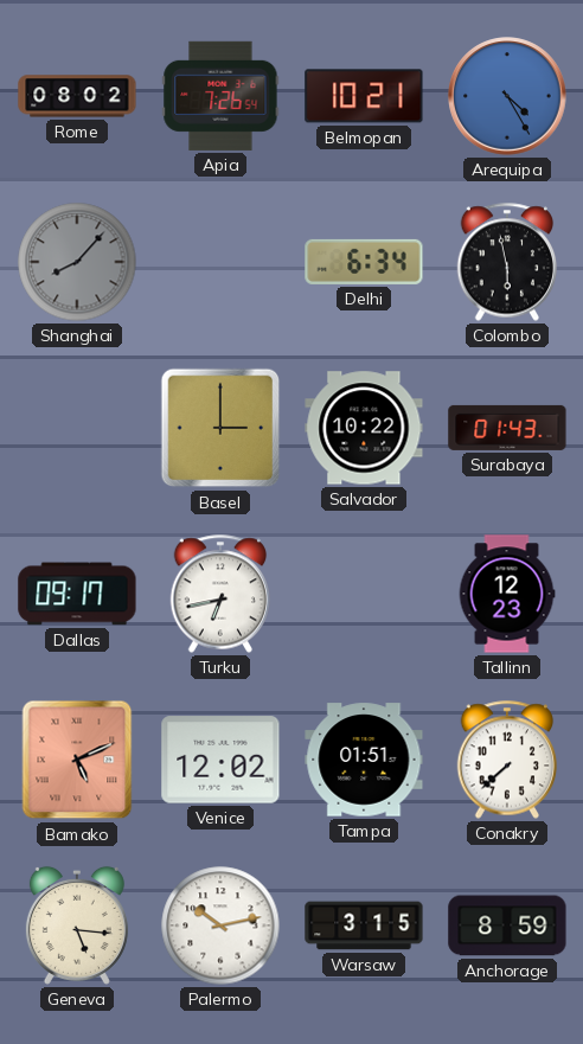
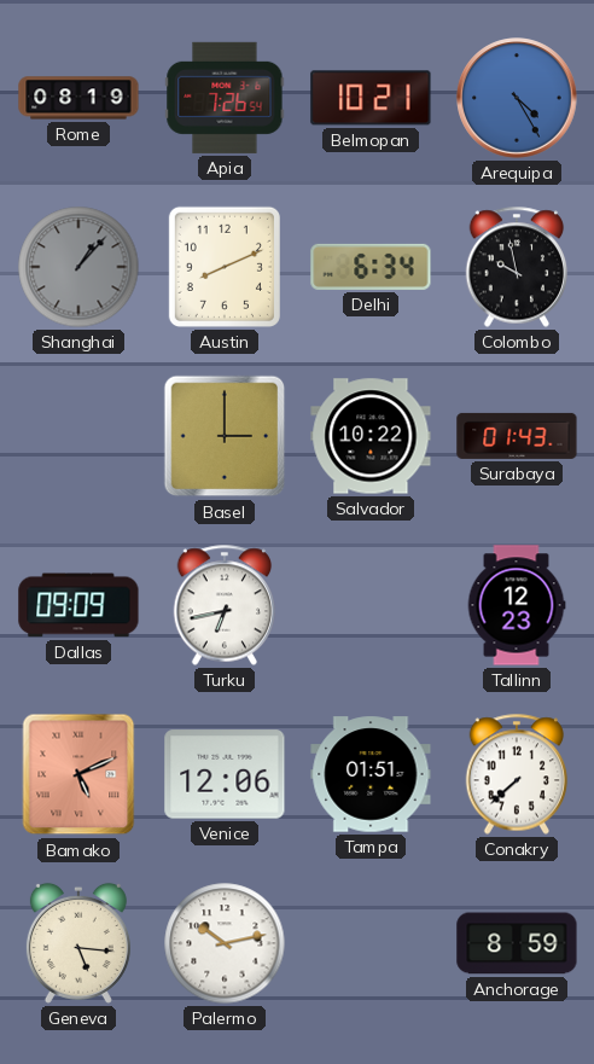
Rome: 08:02 -> 08:19 (78, 98)
Shanghai: 8:07 -> 1:07 (78, 267)
Austin: none -> 8:11 (225, 267)
Colombo: 5:58 -> 9:58 (517, 267)
Dallas: 09:17 -> 09:09 (78, 605)
Venice: 12:02 -> 12:06 (225, 774)
Warsaw: 3:15 -> none (364, 925)
